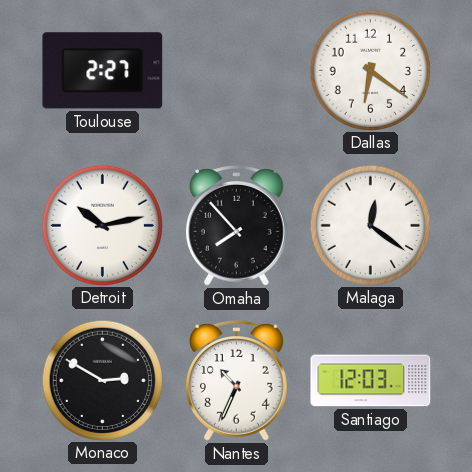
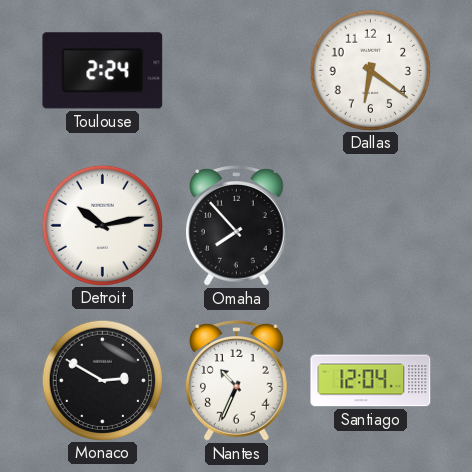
Toulouse: 2:27 -> 2:24 (103, 71)
Malaga: 12:21 -> none (370, 225)
Santiago: 12:03 -> 12:04 (371, 381)
